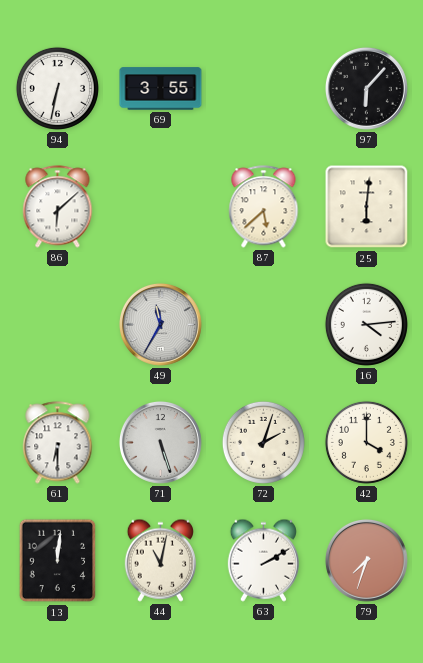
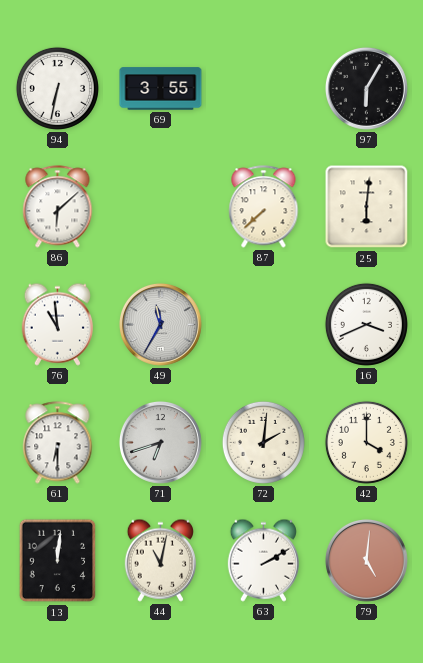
97: 6:07 -> 6:05 (366, 88)
87: 5:38 -> 7:38 (264, 207)
76: none -> 10:59 (57, 324)
16: 4:14 -> 3:41 (366, 324)
71: 5:27 -> 6:42 (160, 442)
72: 2:03 -> 2:01 (263, 442)
79: 7:33 -> 5:01 (366, 560)
